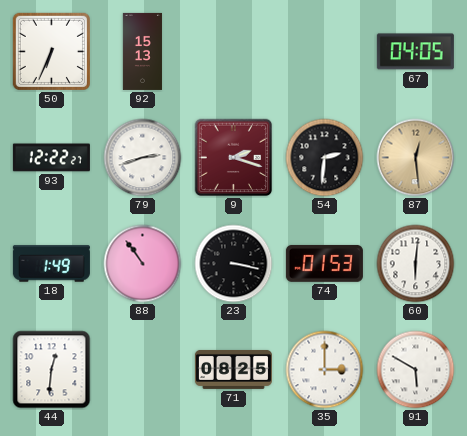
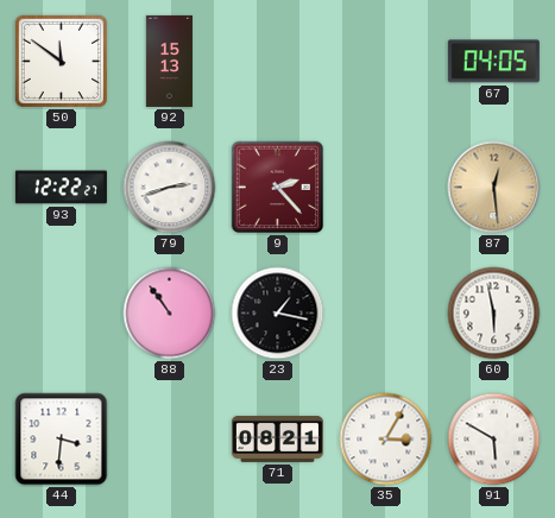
50: 6:34 -> 11:51 (61, 61)
9: 2:18 -> 2:23 (278, 188)
54: 2:31 -> none (325, 158)
18: 1:49 -> none (51, 264)
23: 3:17 -> 1:17 (278, 314)
74: 01:53 -> none (324, 263)
60: 6:01 -> 5:58 (494, 314)
44: 12:31 -> 3:31 (62, 440)
71: 08:25 -> 08:21 (277, 438)
35: 3:00 -> 3:05 (386, 440)
